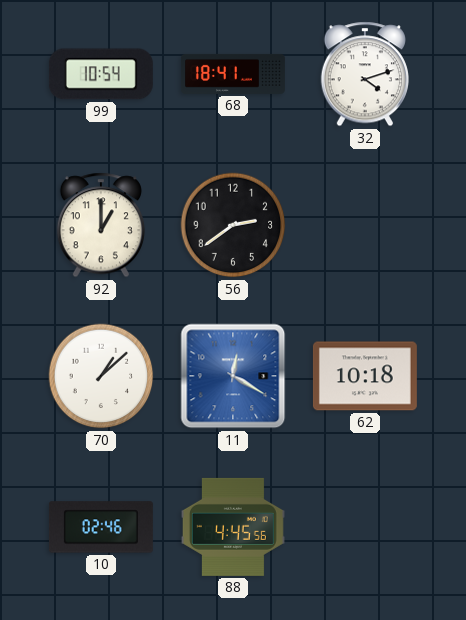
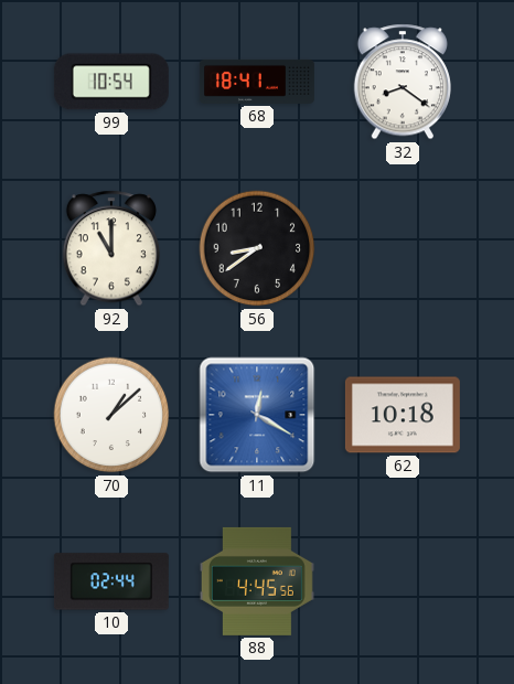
32: 4:12 -> 8:21 (403, 82)
92: 1:00 -> 11:00 (111, 248)
56: 2:39 -> 8:39 (257, 248)
10: 02:46 -> 02:44 (111, 581)
